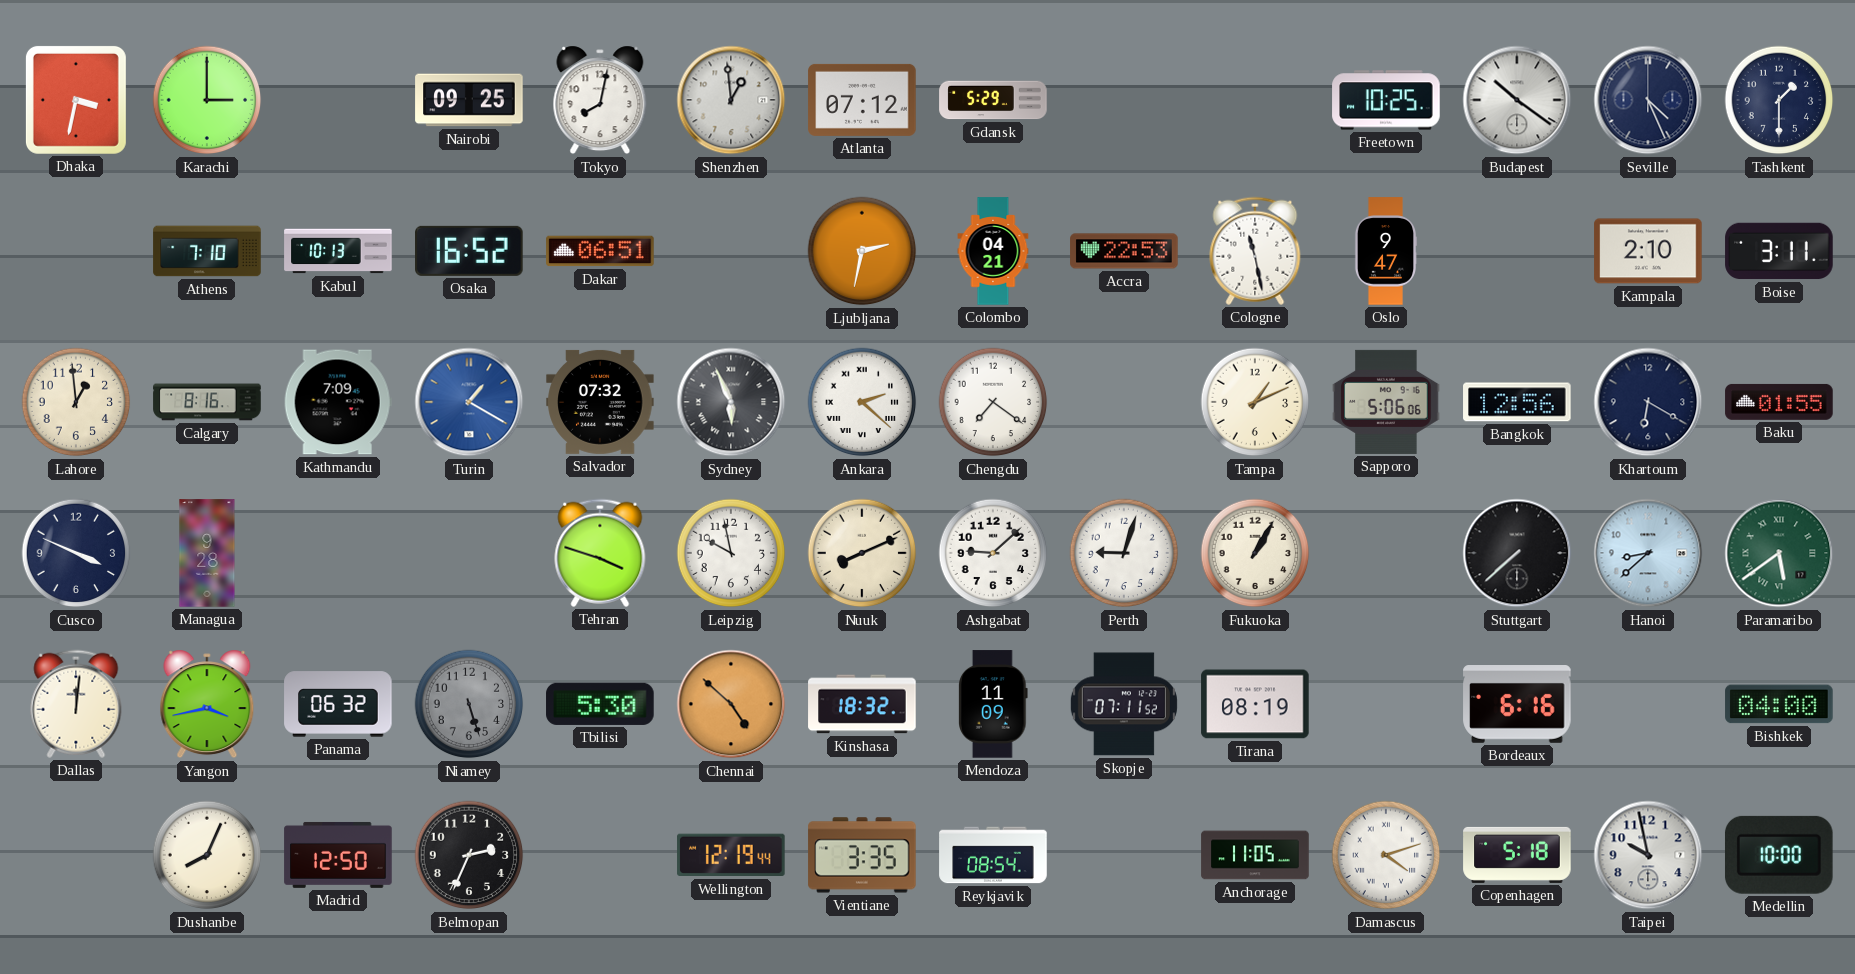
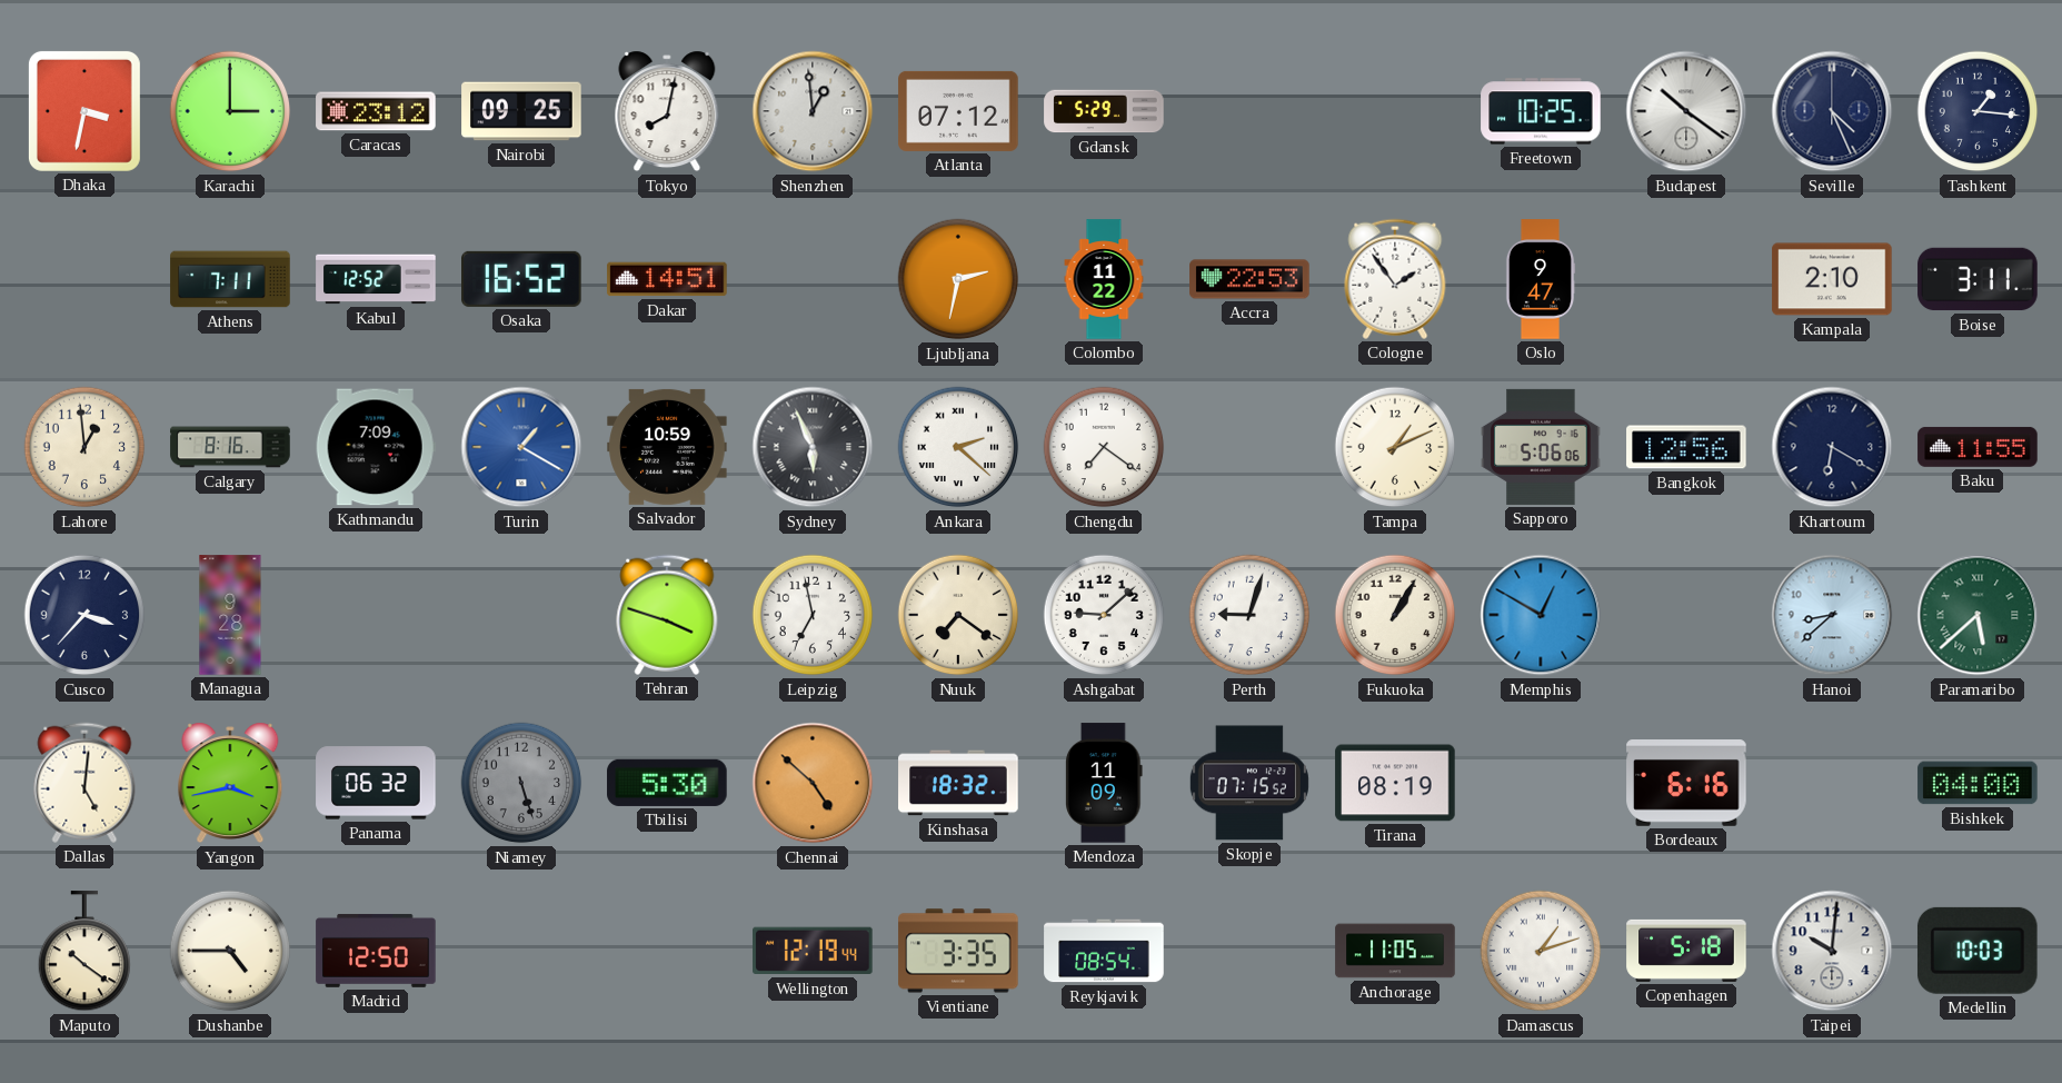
Caracas: none -> 23:12 (376, 111)
Tashkent: 1:30 -> 1:16 (1978, 111)
Athens: 7:10 -> 7:11 (230, 279)
Kabul: 10:13 -> 12:52 (376, 279)
Dakar: 06:51 -> 14:51 (667, 279)
Colombo: 04:21 -> 11:22 (1104, 279)
Cologne: 11:28 -> 1:54 (1395, 279)
Salvador: 07:32 -> 10:59 (667, 447)
Baku: 01:55 -> 11:55 (1978, 447)
Cusco: 3:49 -> 3:37 (84, 615)
Leipzig: 9:58 -> 6:58 (813, 615)
Nuuk: 8:11 -> 7:21 (958, 615)
Memphis: none -> 12:50 (1541, 615)
Stuttgart: 7:38 -> none (1517, 553)
Paramaribo: 5:39 -> 5:38 (1978, 615)
Dallas: 12:01 -> 5:01 (84, 783)
Skopje: 07:11 -> 07:15 (1249, 783)
Maputo: none -> 10:21 (84, 952)
Dushanbe: 8:04 -> 4:45 (230, 951)
Belmopan: 2:34 -> none (469, 855)
Damascus: 4:12 -> 1:12 (1541, 951)
Taipei: 9:58 -> 10:01 (1832, 951)
Medellin: 10:00 -> 10:03 (1978, 951)
